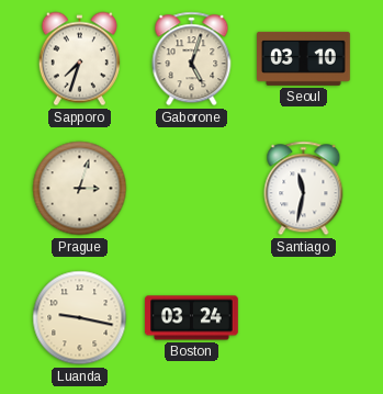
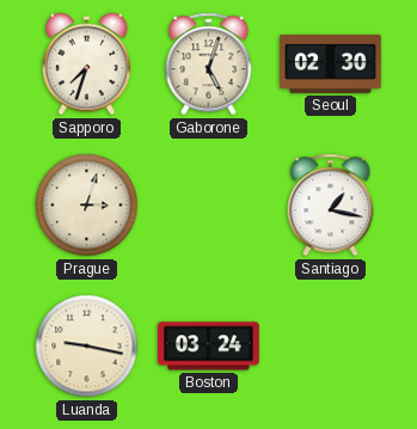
Seoul: 03:10 -> 02:30 (331, 63)
Santiago: 11:32 -> 1:17 (331, 206)
